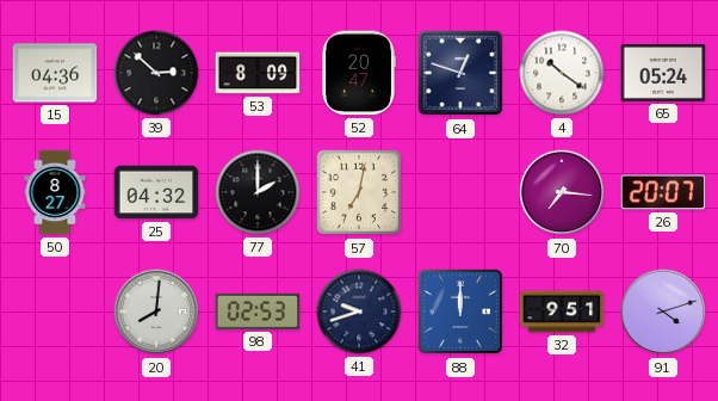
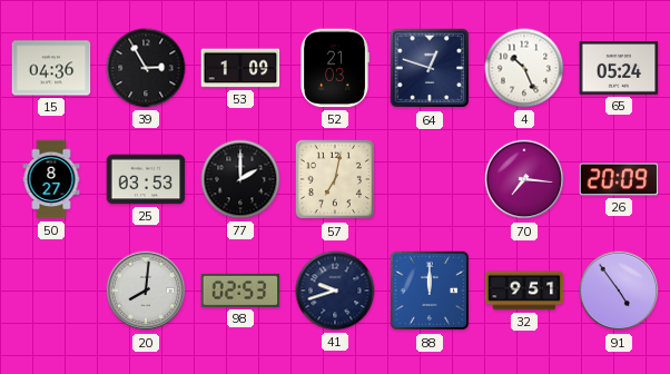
39: 2:52 -> 2:55 (146, 68)
53: 8:09 -> 1:09 (240, 68)
52: 20:47 -> 21:03 (335, 68)
4: 10:21 -> 10:26 (524, 68)
25: 04:32 -> 03:53 (146, 179)
26: 20:07 -> 20:09 (619, 179)
91: 4:12 -> 4:54 (619, 291)
